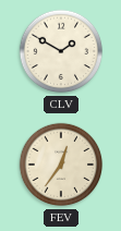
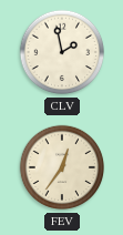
CLV: 1:50 -> 1:58 (62, 52)
